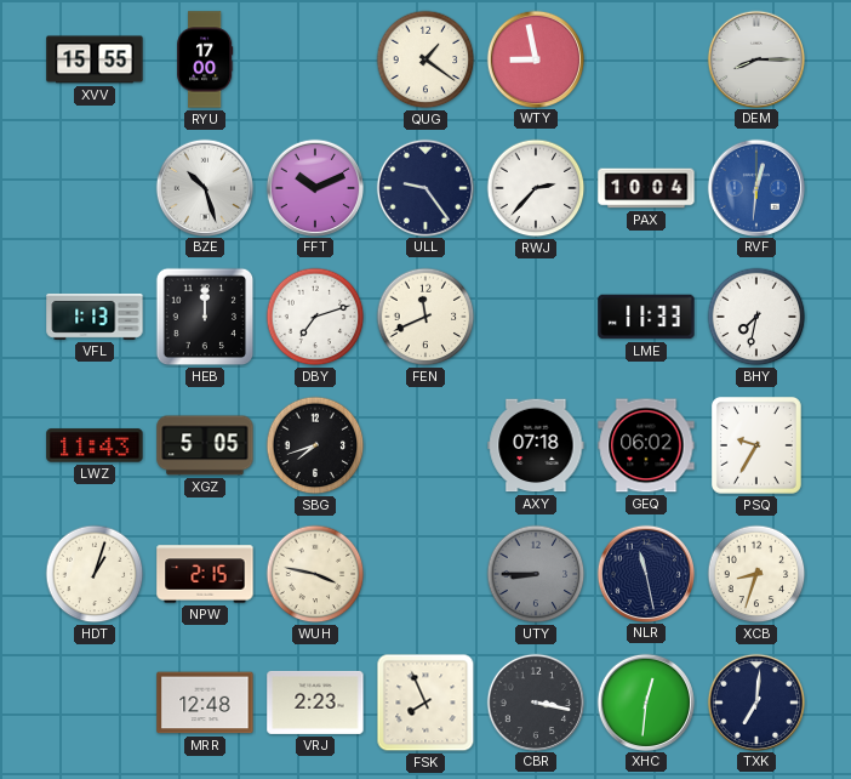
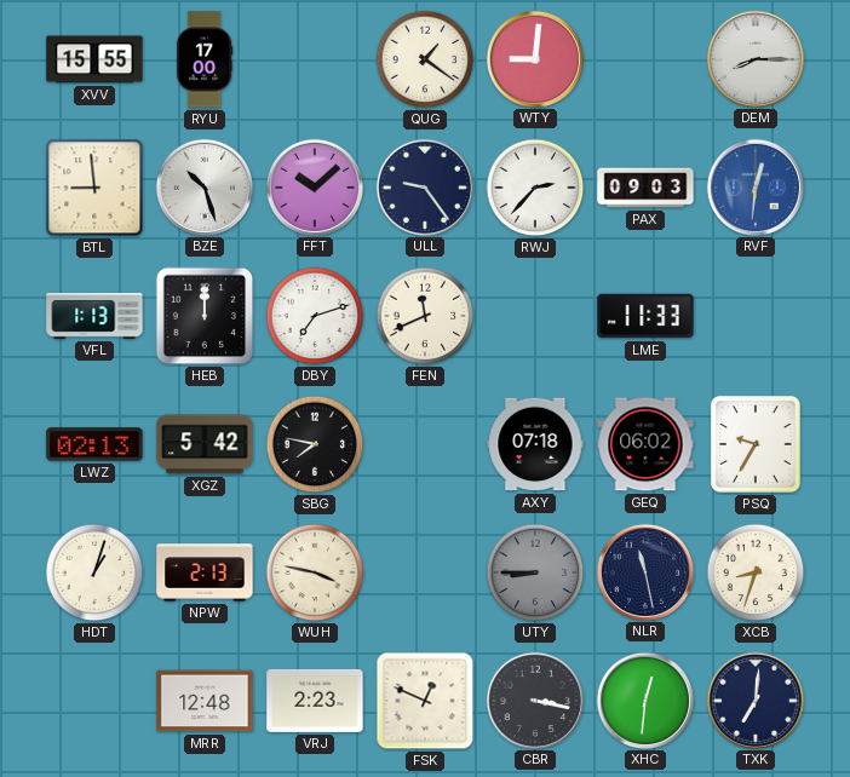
WTY: 8:58 -> 9:01 (534, 58)
BTL: none -> 8:59 (94, 188)
FFT: 10:11 -> 10:08 (314, 186)
PAX: 10:04 -> 09:03 (645, 188)
BHY: 7:32 -> none (756, 317)
LWZ: 11:43 -> 02:13 (94, 444)
XGZ: 5:05 -> 5:42 (205, 444)
SBG: 7:42 -> 7:47 (315, 444)
NPW: 2:15 -> 2:13 (205, 572)
FSK: 7:56 -> 12:49 (425, 701)
